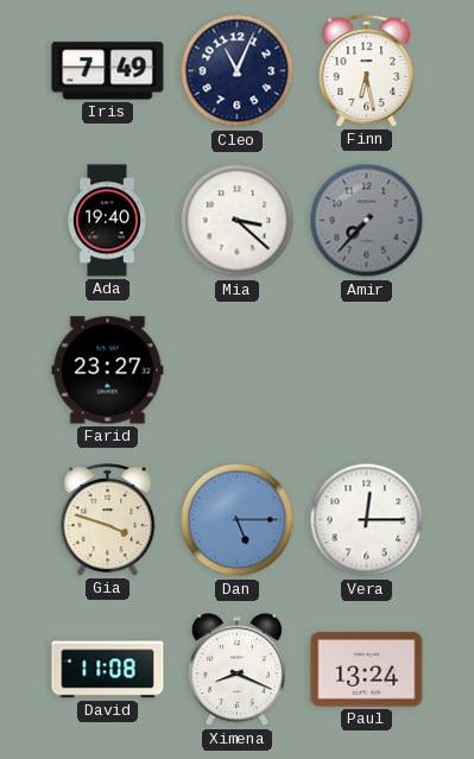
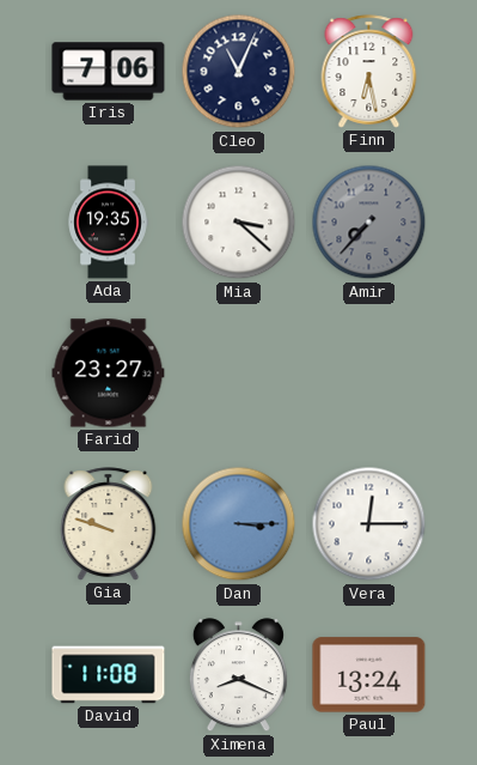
Iris: 7:49 -> 7:06 (109, 72)
Ada: 19:40 -> 19:35 (108, 223)
Gia: 3:48 -> 9:48 (109, 524)
Dan: 5:15 -> 3:15 (239, 524)
